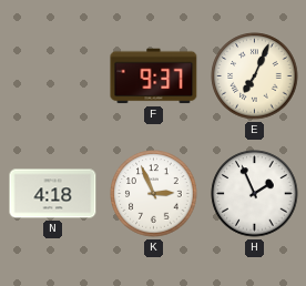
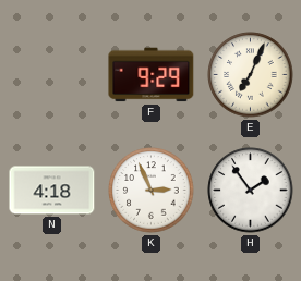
F: 9:37 -> 9:29 (152, 75)
H: 1:56 -> 1:54 (251, 191)
